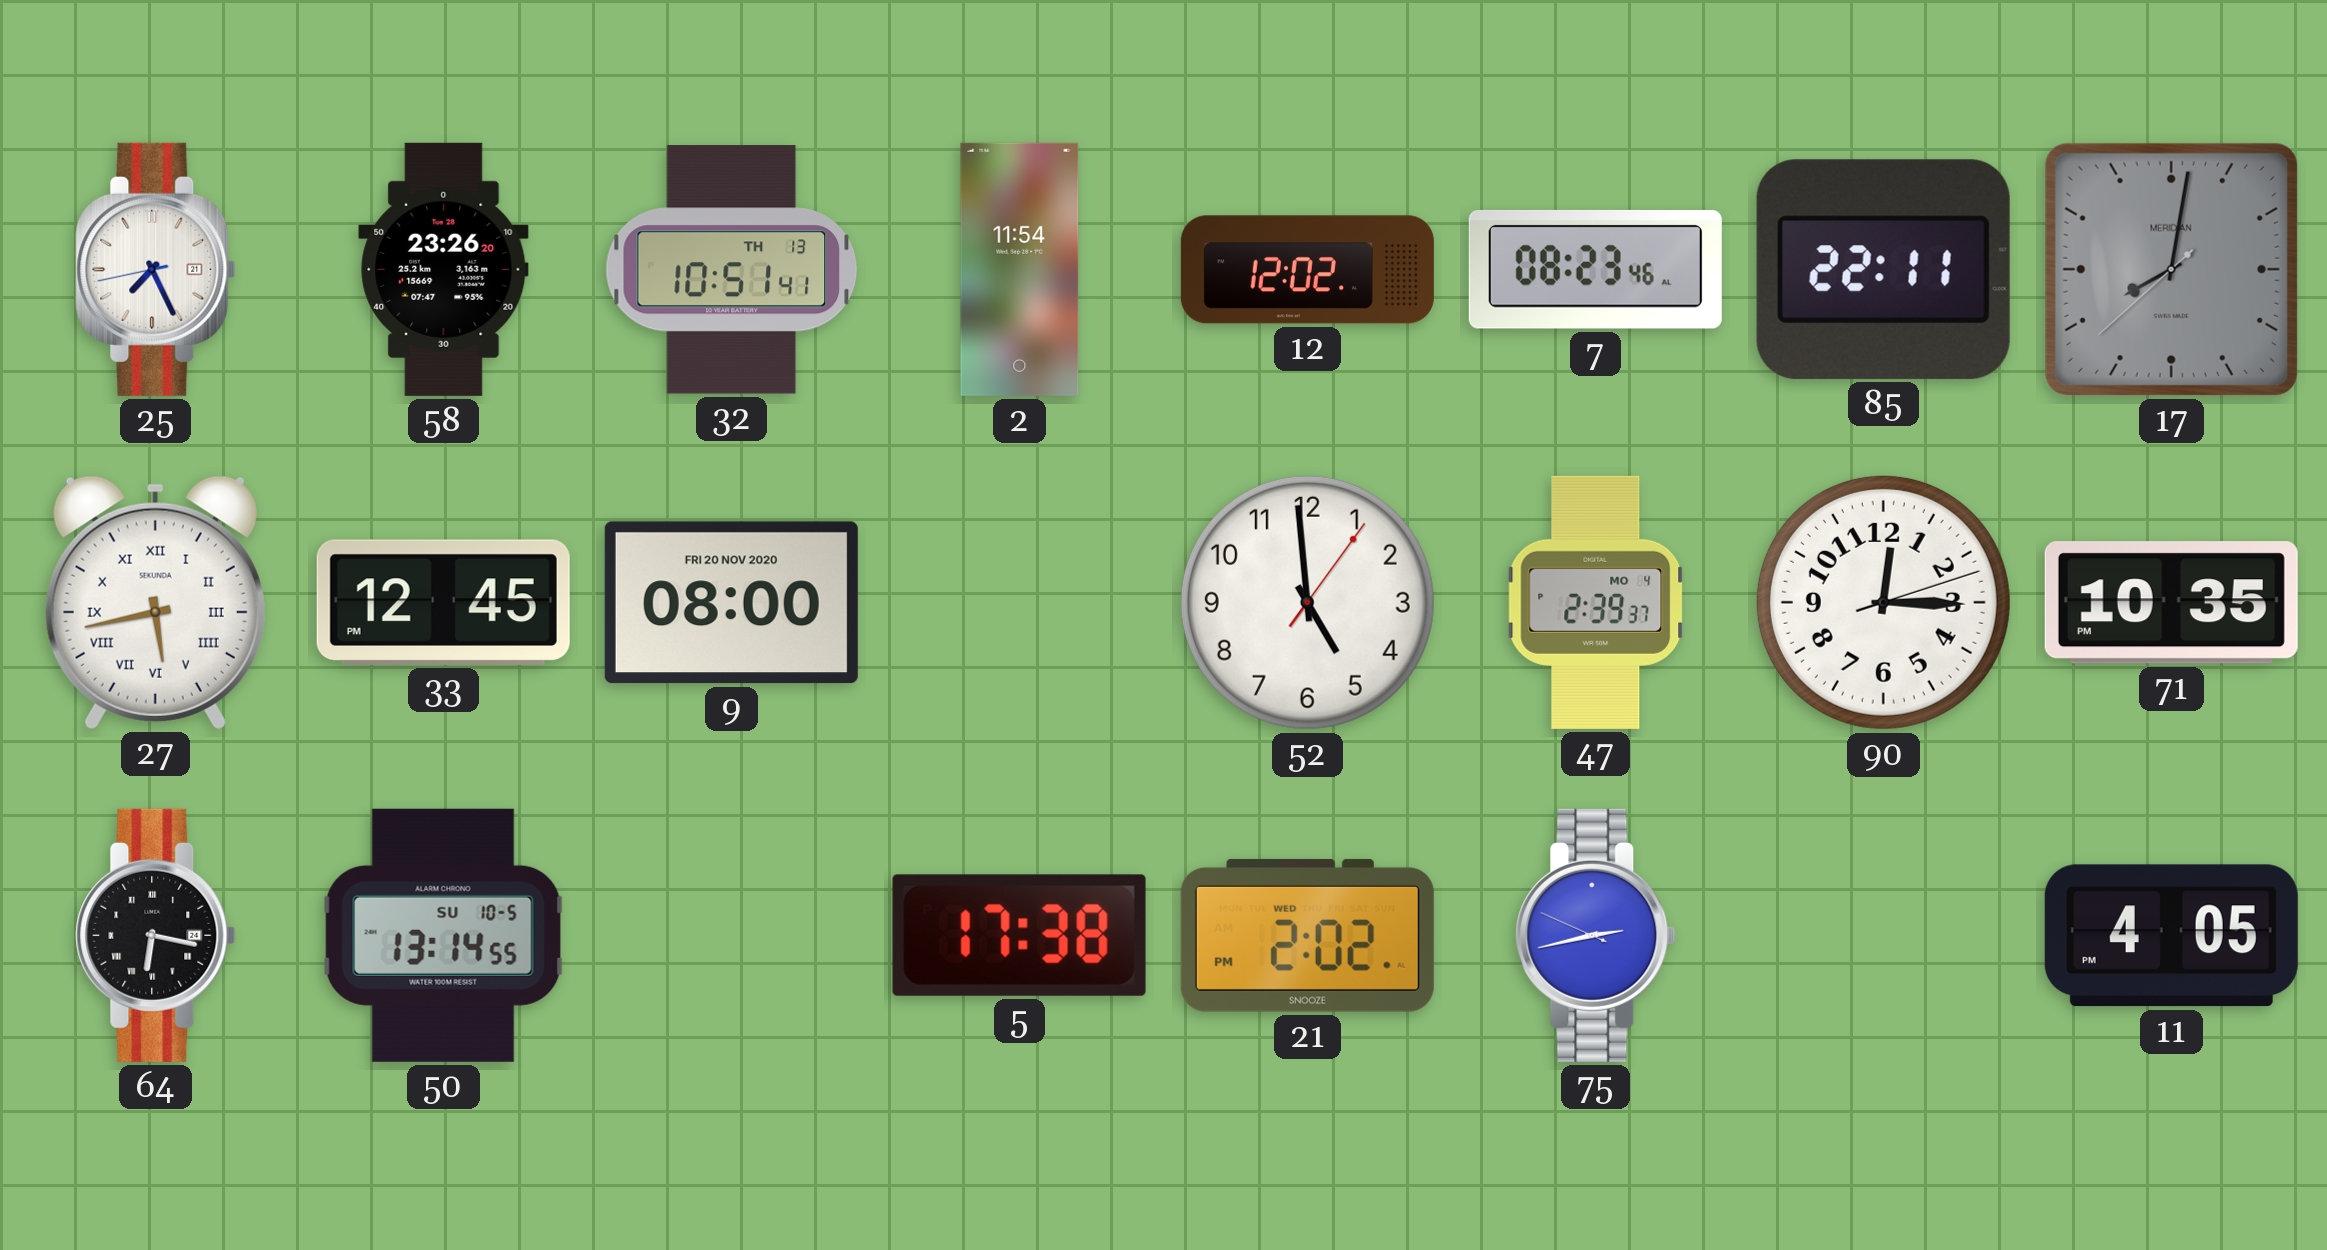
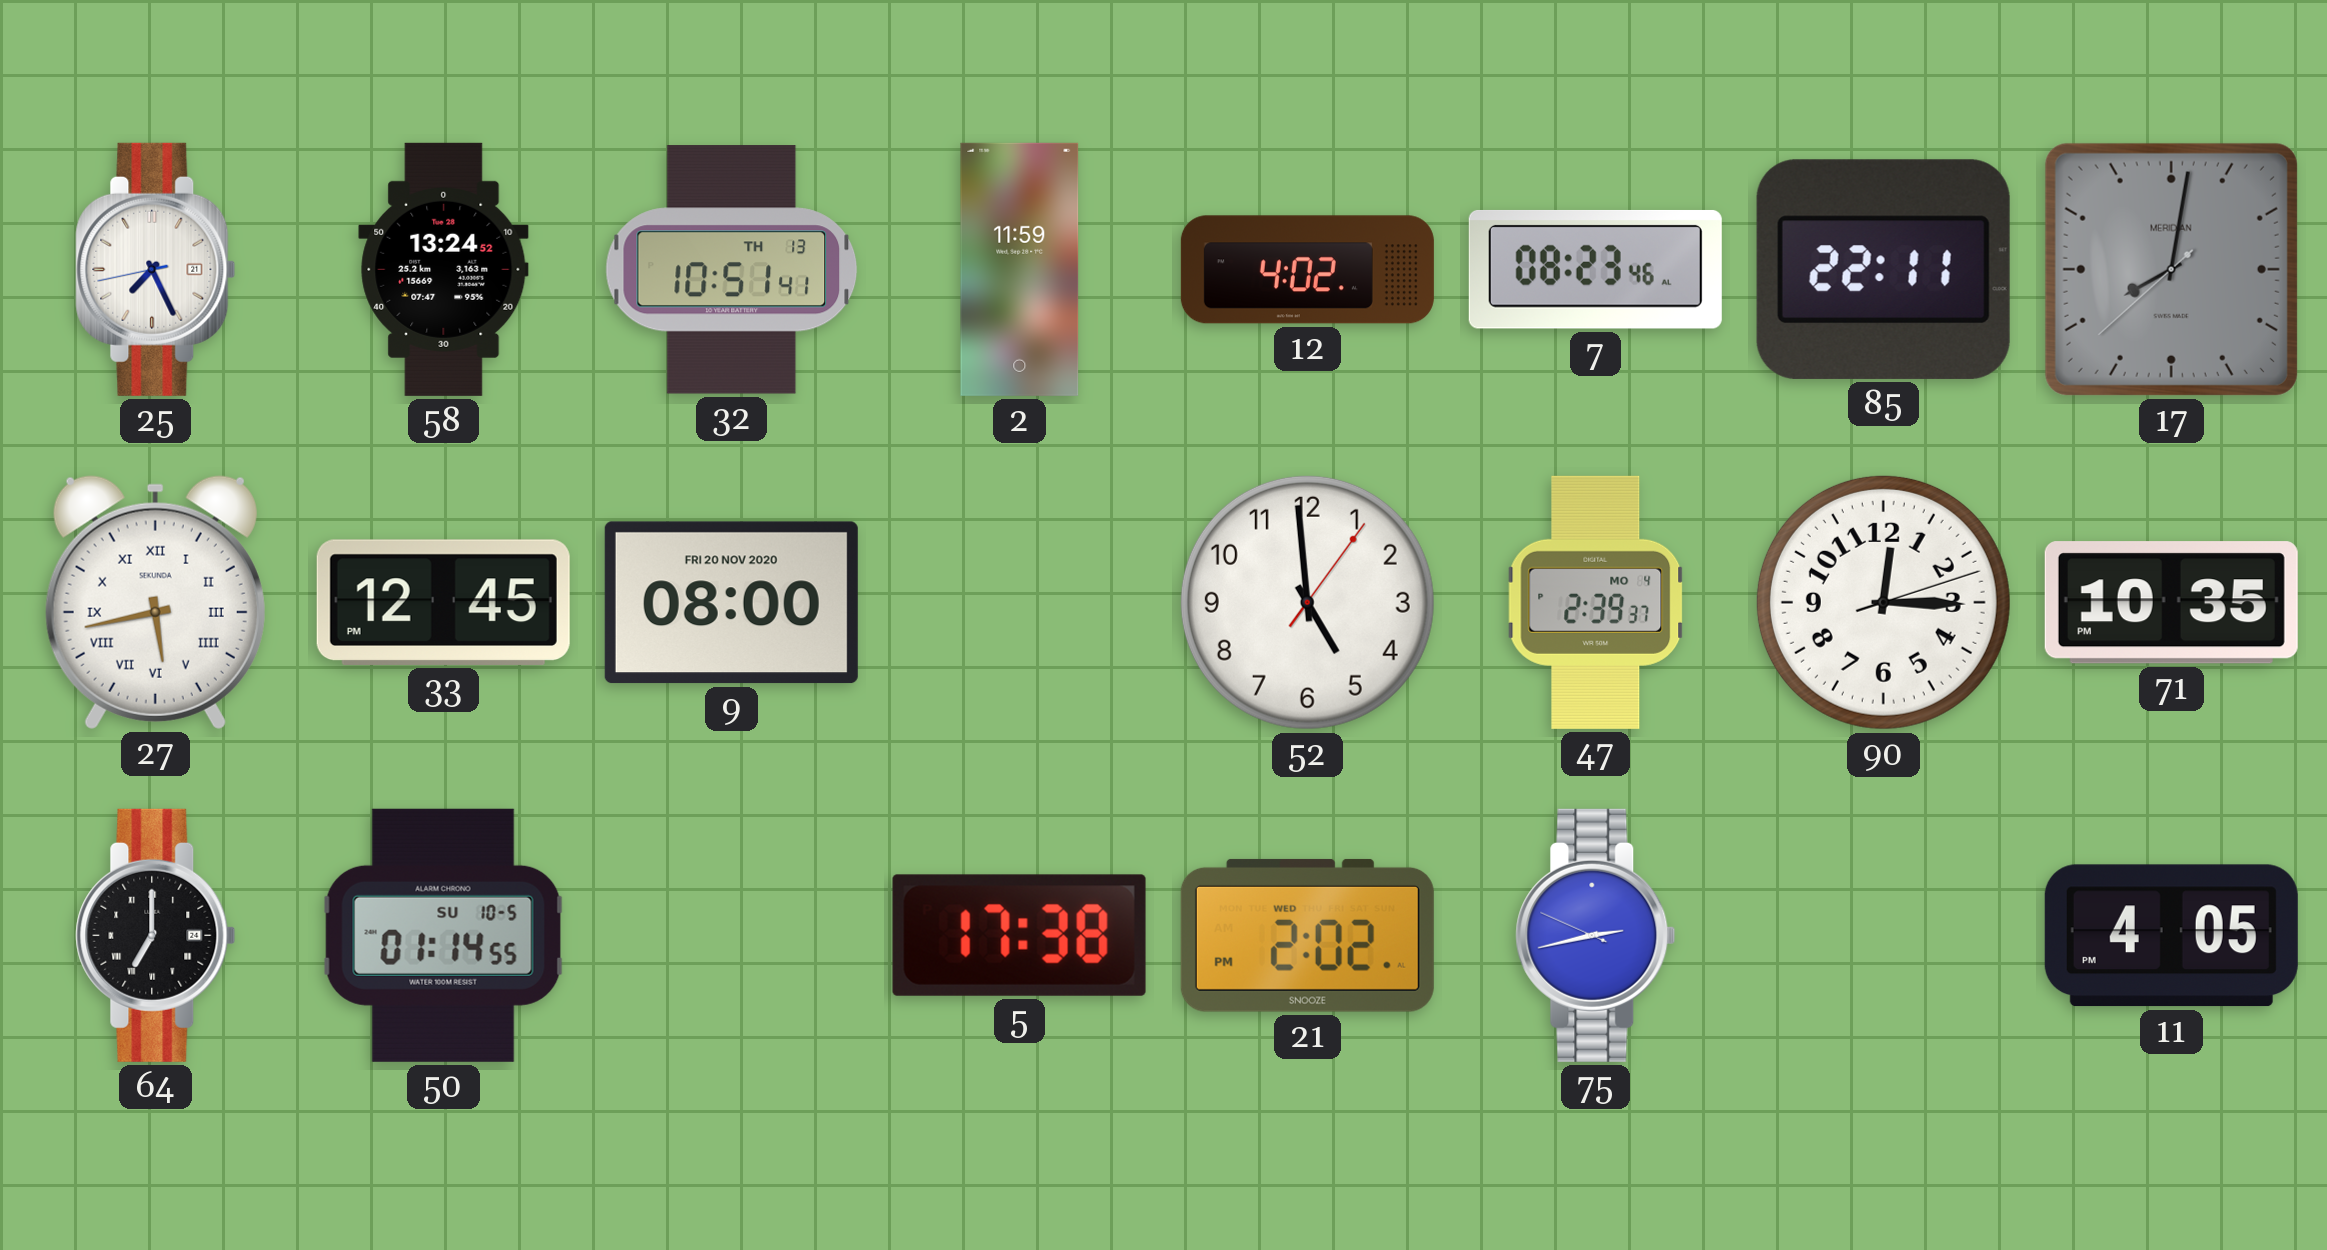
58: 23:26 -> 13:24 (444, 269)
2: 11:54 -> 11:59 (1020, 269)
12: 12:02 -> 4:02 (1307, 270)
64: 6:17 -> 7:00 (156, 935)
50: 13:14 -> 01:14 (443, 935)
